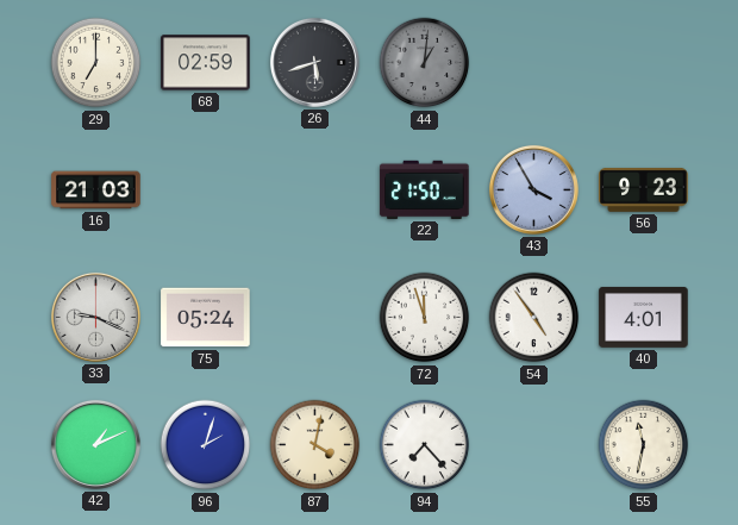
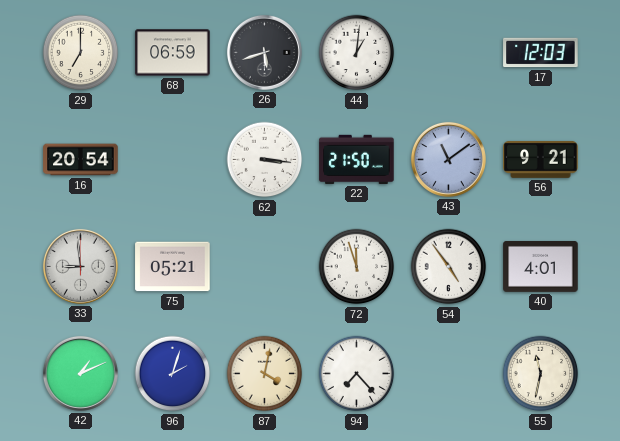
68: 02:59 -> 06:59 (173, 53)
44 dial: grey -> white (357, 53)
17: none -> 12:03 (541, 53)
16: 21:03 -> 20:54 (81, 160)
62: none -> 3:16 (265, 160)
43: 3:55 -> 11:09 (448, 159)
56: 9:23 -> 9:21 (541, 160)
33: 9:19 -> 8:59 (80, 266)
75: 05:24 -> 05:21 (173, 267)
